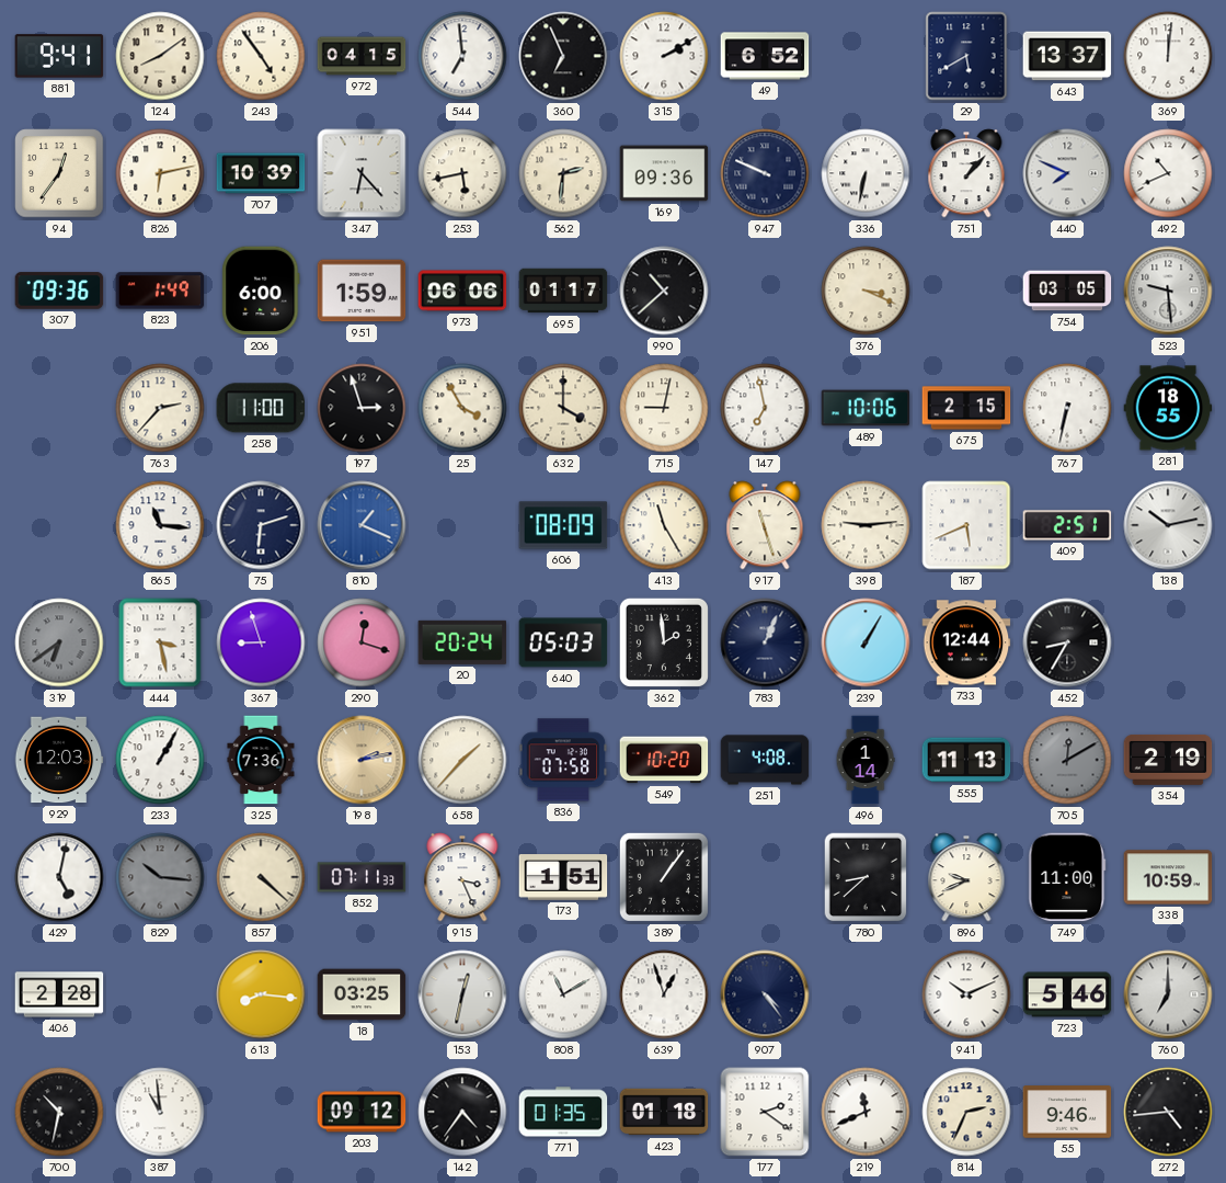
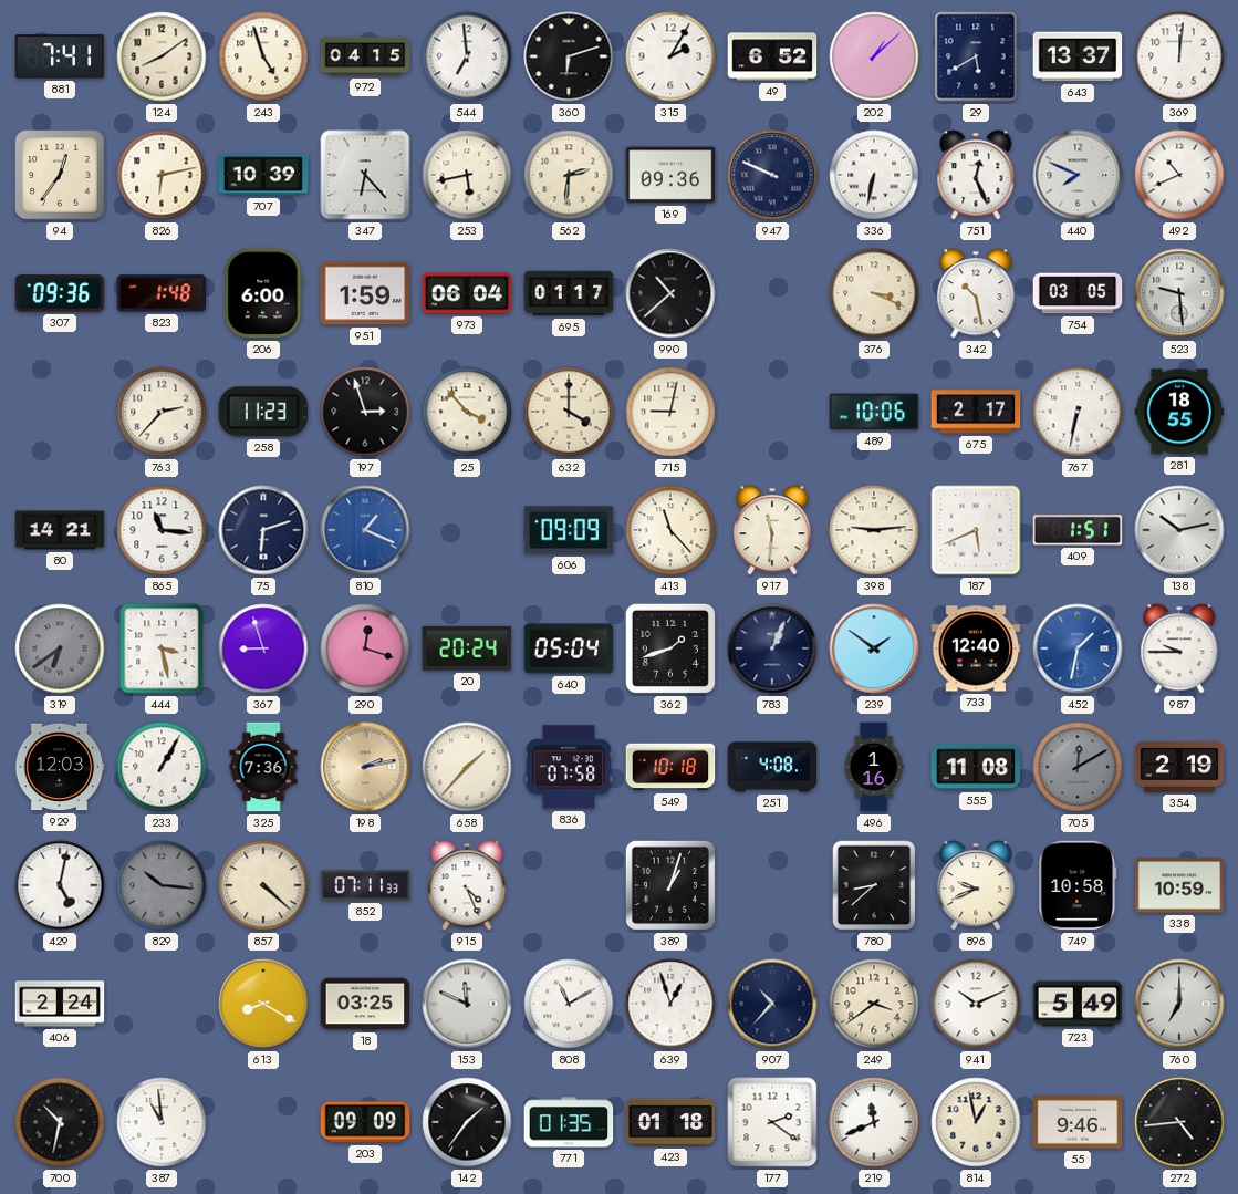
881: 9:41 -> 7:41 (60, 56)
243: 4:54 -> 4:57 (263, 56)
360: 6:56 -> 6:12 (569, 56)
315: 2:10 -> 2:05 (670, 56)
202: none -> 1:08 (874, 56)
751: 1:07 -> 12:26 (976, 175)
823: 1:49 -> 1:48 (162, 293)
973: 06:06 -> 06:04 (467, 293)
342: none -> 10:28 (976, 293)
258: 11:00 -> 11:23 (263, 412)
25: 3:55 -> 3:53 (467, 412)
147: 6:58 -> none (765, 408)
675: 2:15 -> 2:17 (976, 412)
80: none -> 14:21 (60, 530)
606: 08:09 -> 09:09 (569, 530)
413: 11:25 -> 11:23 (670, 530)
917: 11:27 -> 11:31 (772, 530)
409: 2:51 -> 1:51 (1078, 530)
640: 05:03 -> 05:04 (569, 648)
362: 1:59 -> 1:42 (670, 648)
239: 1:05 -> 1:51 (874, 648)
733: 12:44 -> 12:40 (976, 648)
452: 8:35 -> 1:32 (1078, 648)
452 dial: black -> blue (1078, 648)
987: none -> 9:45 (1179, 648)
549: 10:20 -> 10:18 (670, 767)
496: 1:14 -> 1:16 (874, 767)
555: 11:13 -> 11:08 (976, 767)
915: 3:26 -> 4:26 (467, 885)
173: 1:51 -> none (563, 877)
389: 1:06 -> 1:03 (670, 885)
749: 11:00 -> 10:58 (1078, 885)
406: 2:28 -> 2:24 (60, 1004)
613: 8:16 -> 8:20 (263, 1004)
153: 12:32 -> 11:49 (467, 1004)
907: 4:24 -> 10:37 (772, 1004)
249: none -> 3:39 (874, 1004)
723: 5:46 -> 5:49 (1078, 1004)
203: 09:12 -> 09:09 (365, 1122)
142: 4:36 -> 1:36 (467, 1122)
814: 2:34 -> 12:58 (976, 1122)
